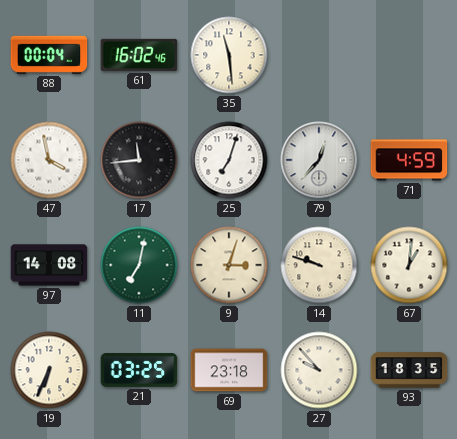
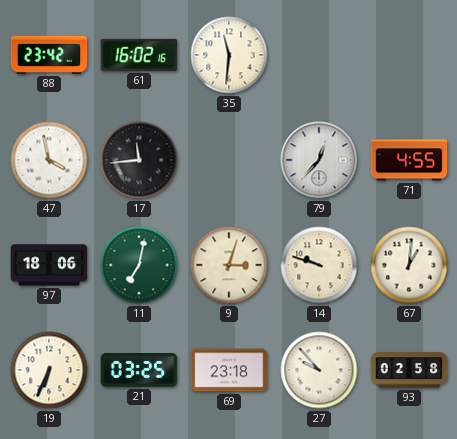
88: 00:04 -> 23:42 (49, 55)
61: 16:02:46 -> 16:02:16 (139, 55)
35: 11:29 -> 11:31 (229, 55)
25: 7:03 -> none (229, 160)
71: 4:59 -> 4:55 (409, 160)
97: 14:08 -> 18:06 (49, 265)
93: 18:35 -> 02:58 (409, 370)
